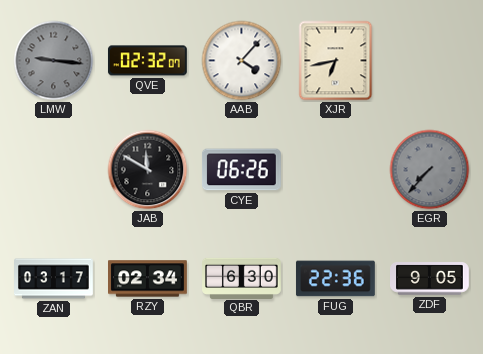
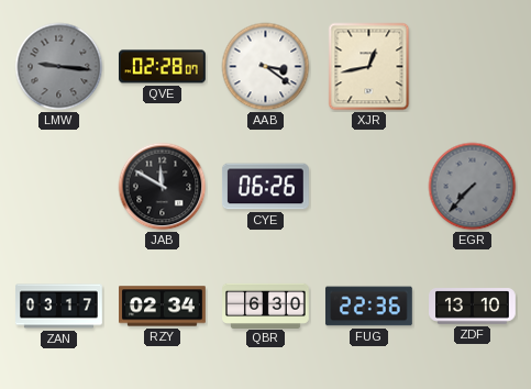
QVE: 02:32 -> 02:28 (162, 67)
AAB: 4:07 -> 3:21 (266, 67)
XJR: 6:43 -> 12:43 (369, 67)
ZDF: 9:05 -> 13:10 (473, 307)
